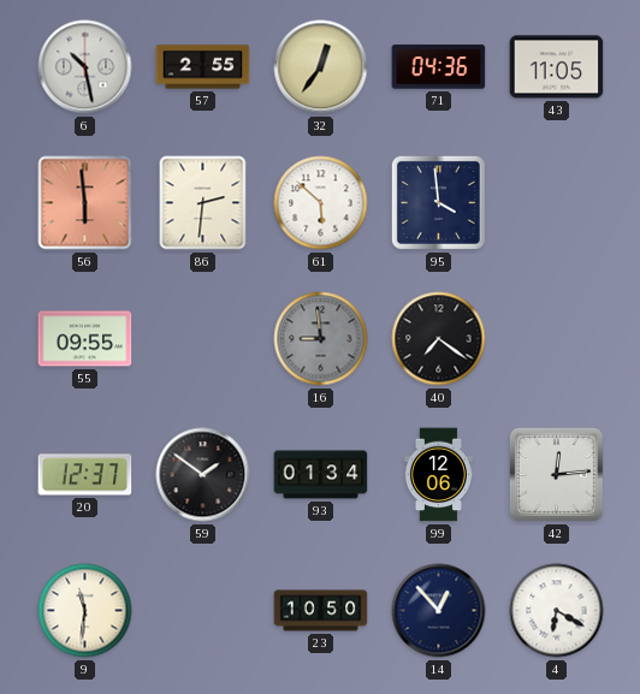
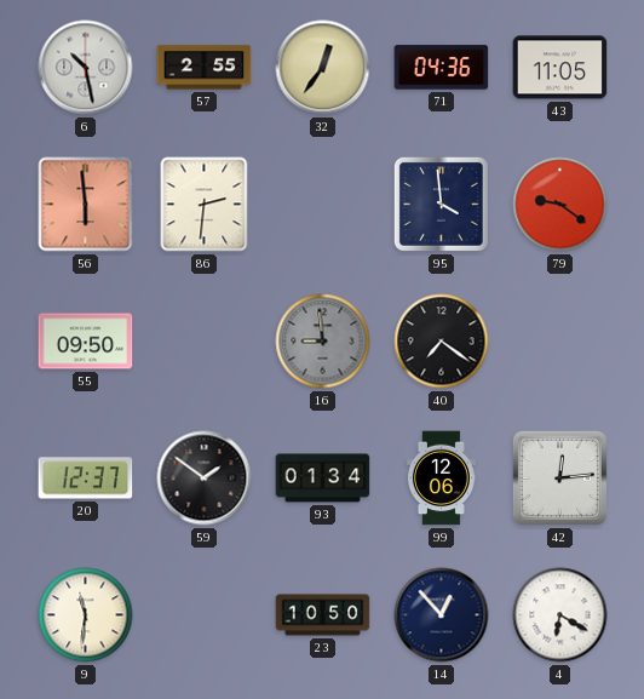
61: 5:52 -> none (321, 203)
79: none -> 9:21 (560, 205)
55: 09:55 -> 09:50 (86, 342)
